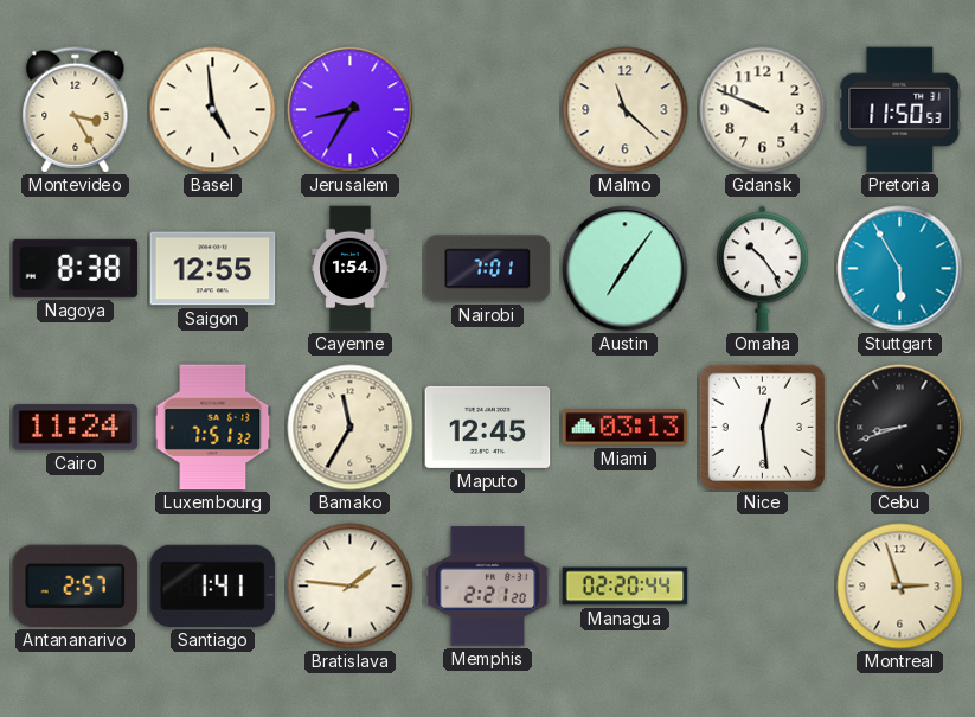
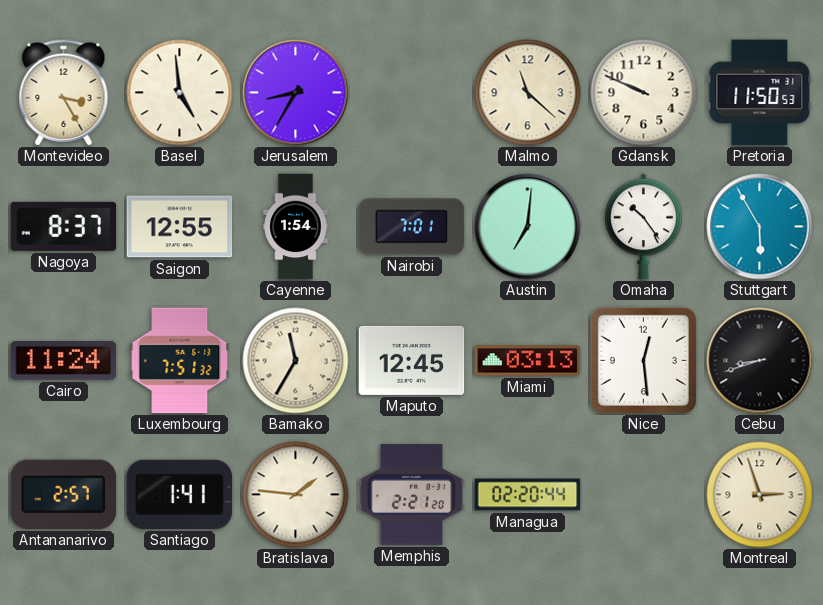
Nagoya: 8:38 -> 8:37 (64, 226)
Austin: 7:06 -> 7:01 (528, 227)
